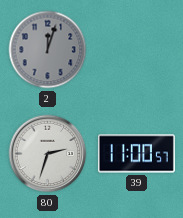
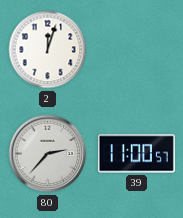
2 dial: grey -> white (48, 50)
80: 2:33 -> 2:37 (48, 154)
